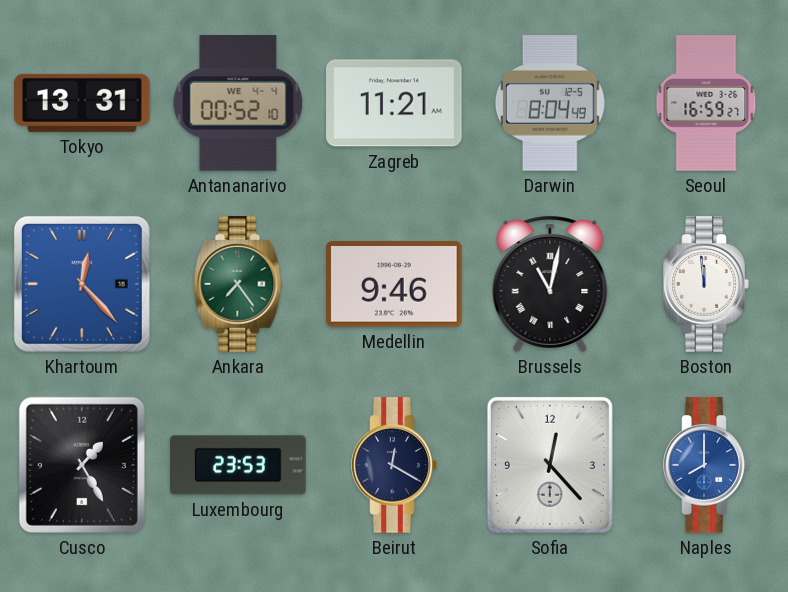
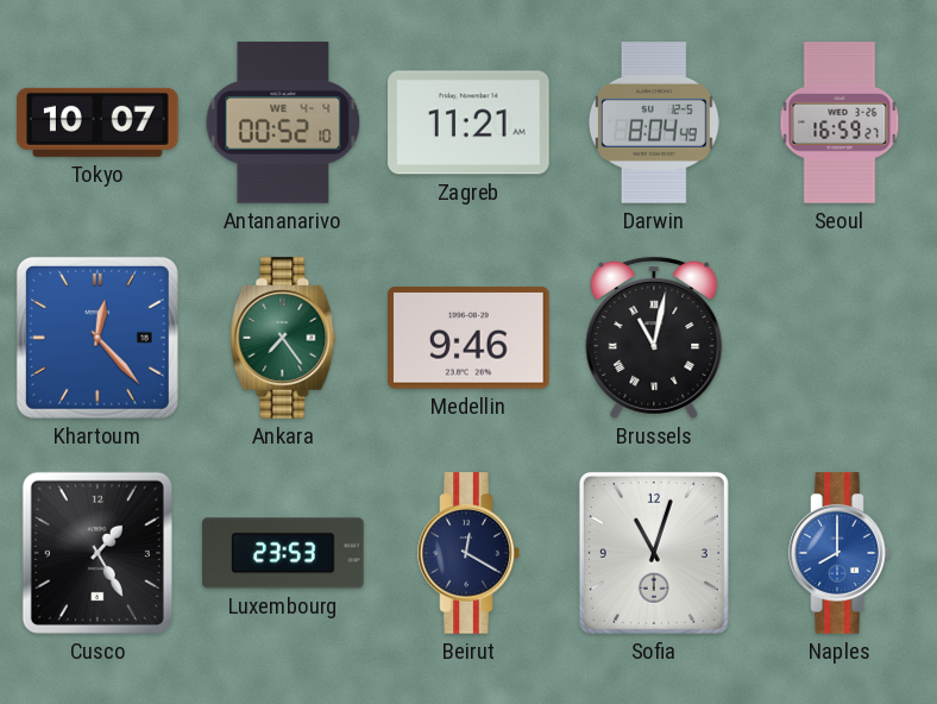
Tokyo: 13:31 -> 10:07 (98, 122)
Boston: 11:59 -> none (706, 284)
Sofia: 12:23 -> 11:03 (654, 553)
